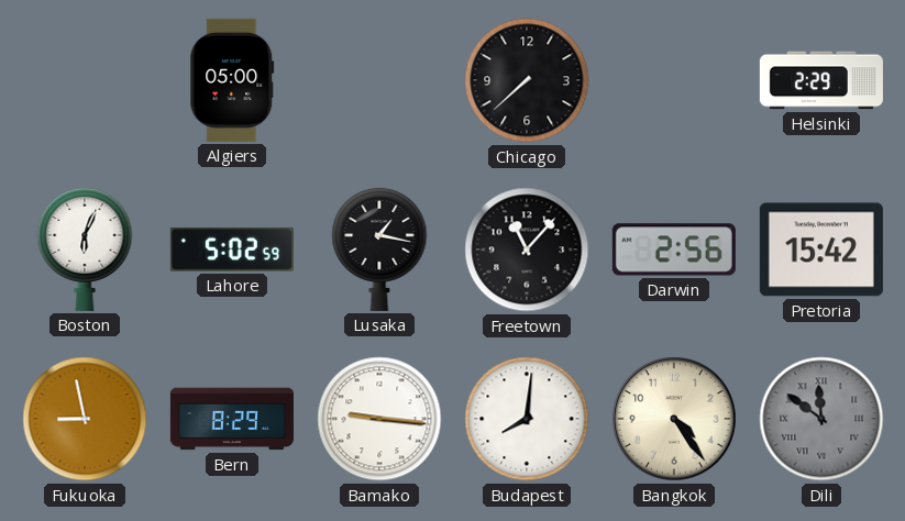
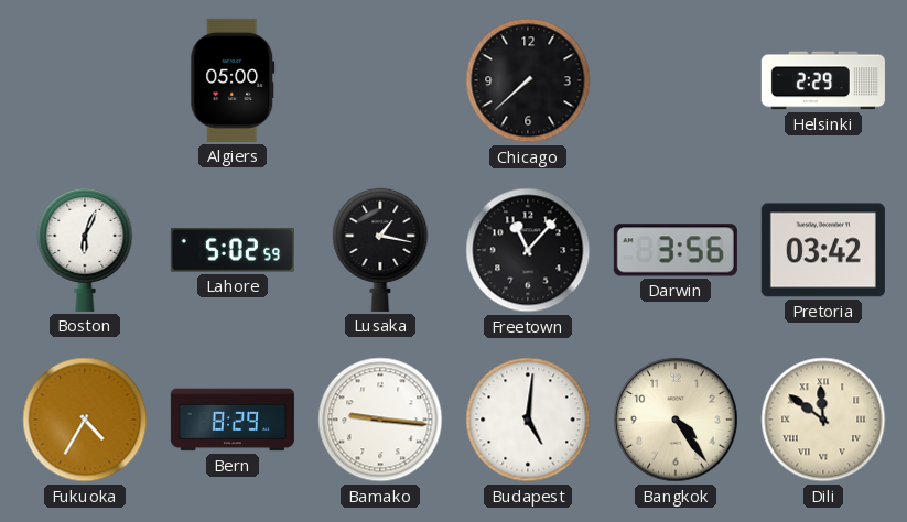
Darwin: 2:56 -> 3:56 (676, 250)
Pretoria: 15:42 -> 03:42 (823, 250)
Fukuoka: 8:58 -> 4:35 (85, 420)
Budapest: 8:01 -> 5:01 (528, 420)
Dili dial: grey -> cream (823, 420)
